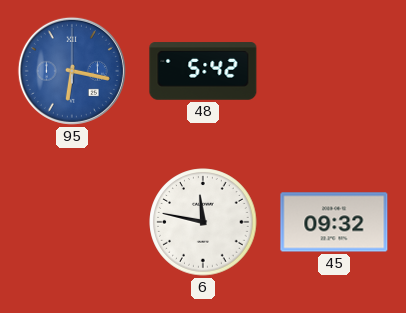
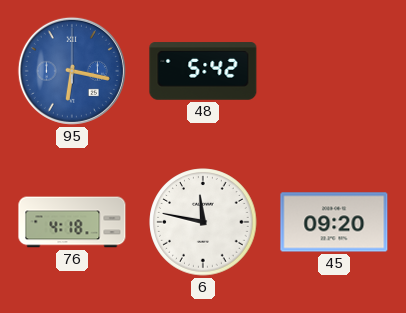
76: none -> 4:18 (72, 222)
45: 09:32 -> 09:20 (334, 222)
